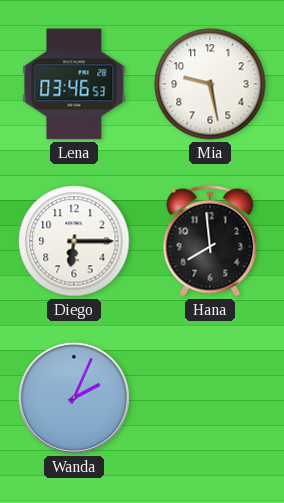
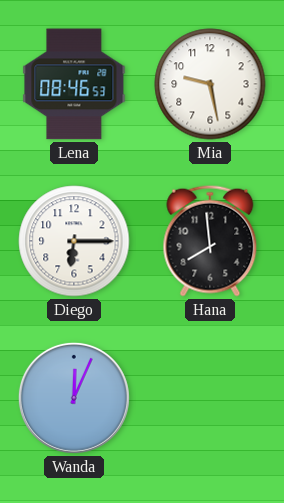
Lena: 03:46 -> 08:46 (74, 84)
Wanda: 2:04 -> 12:04 (74, 398)
